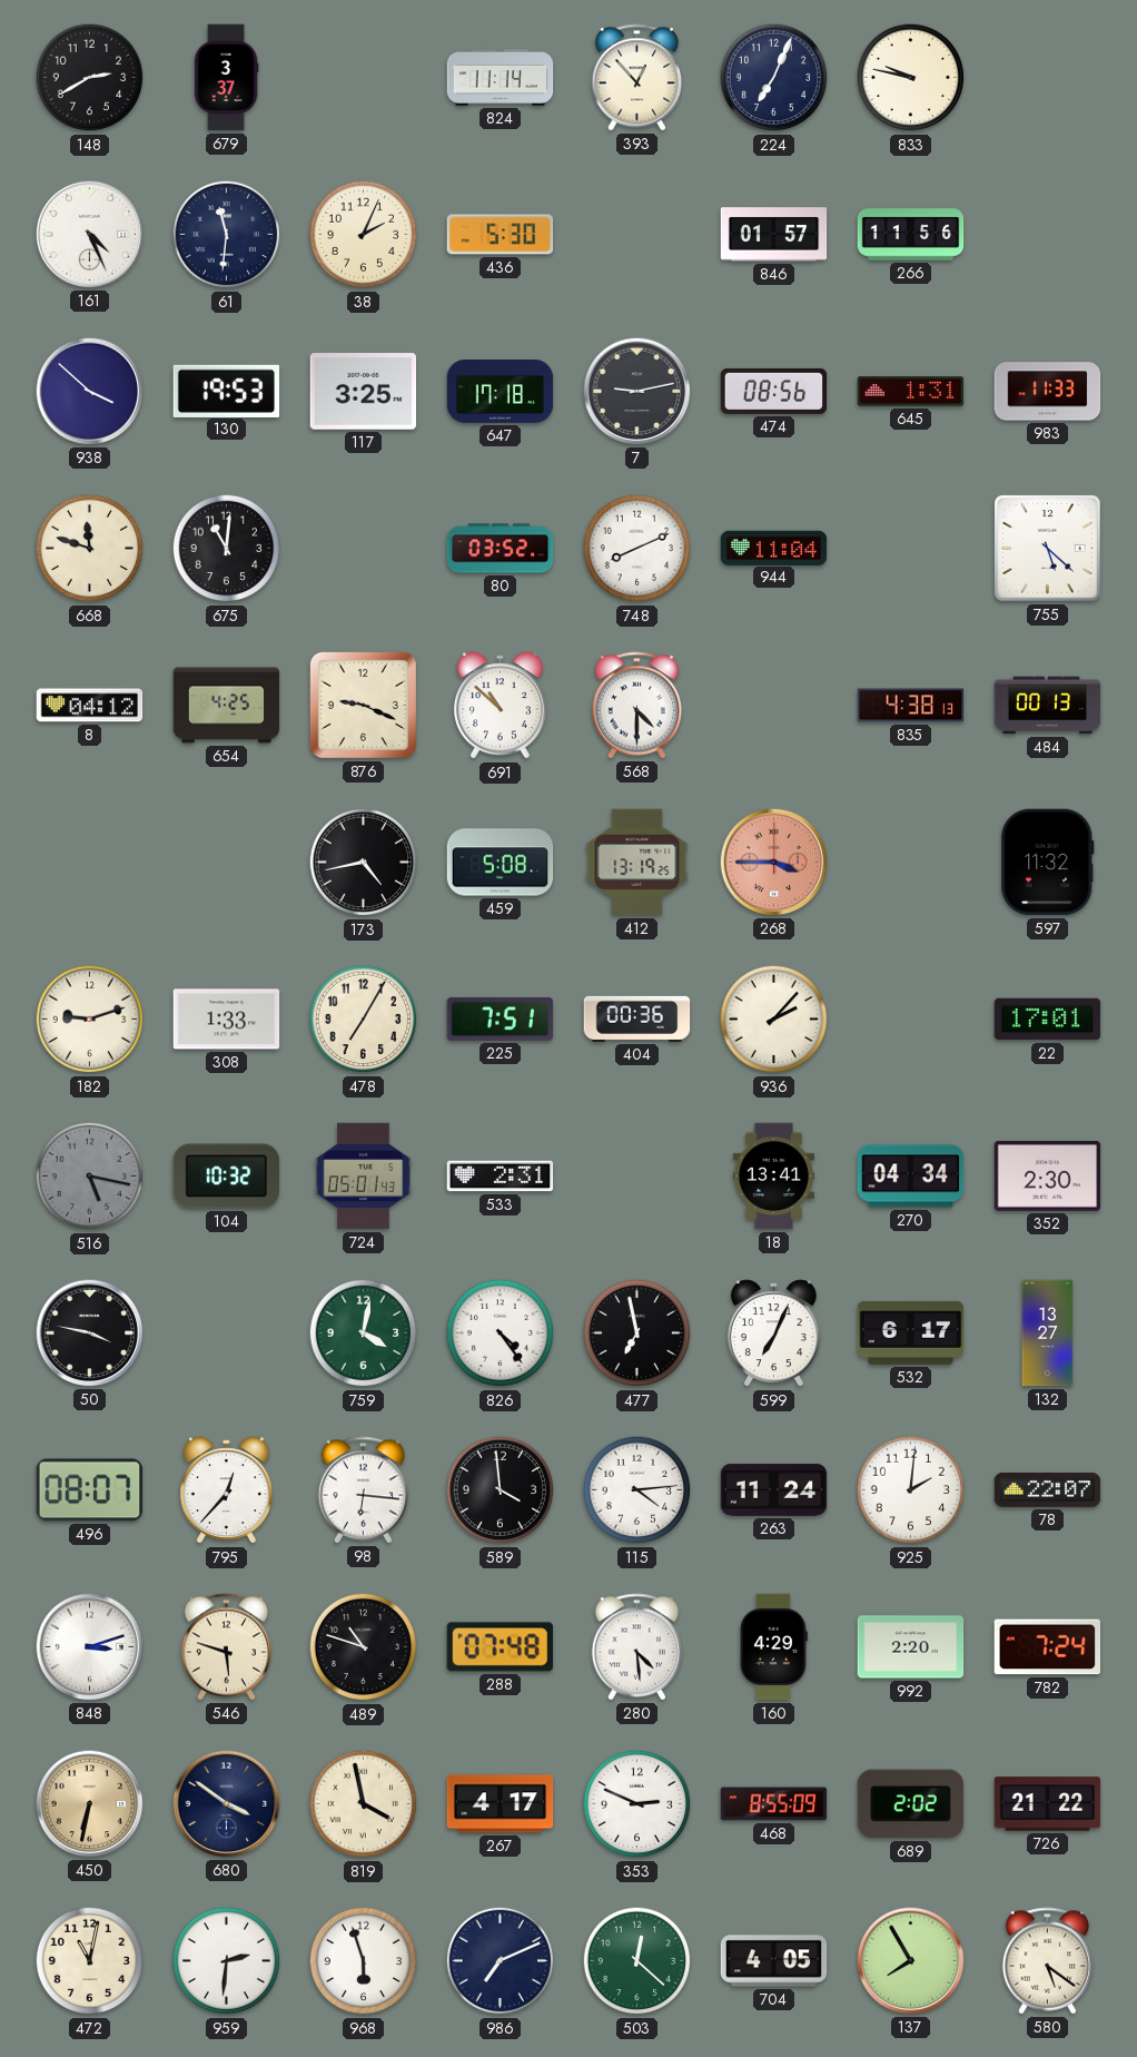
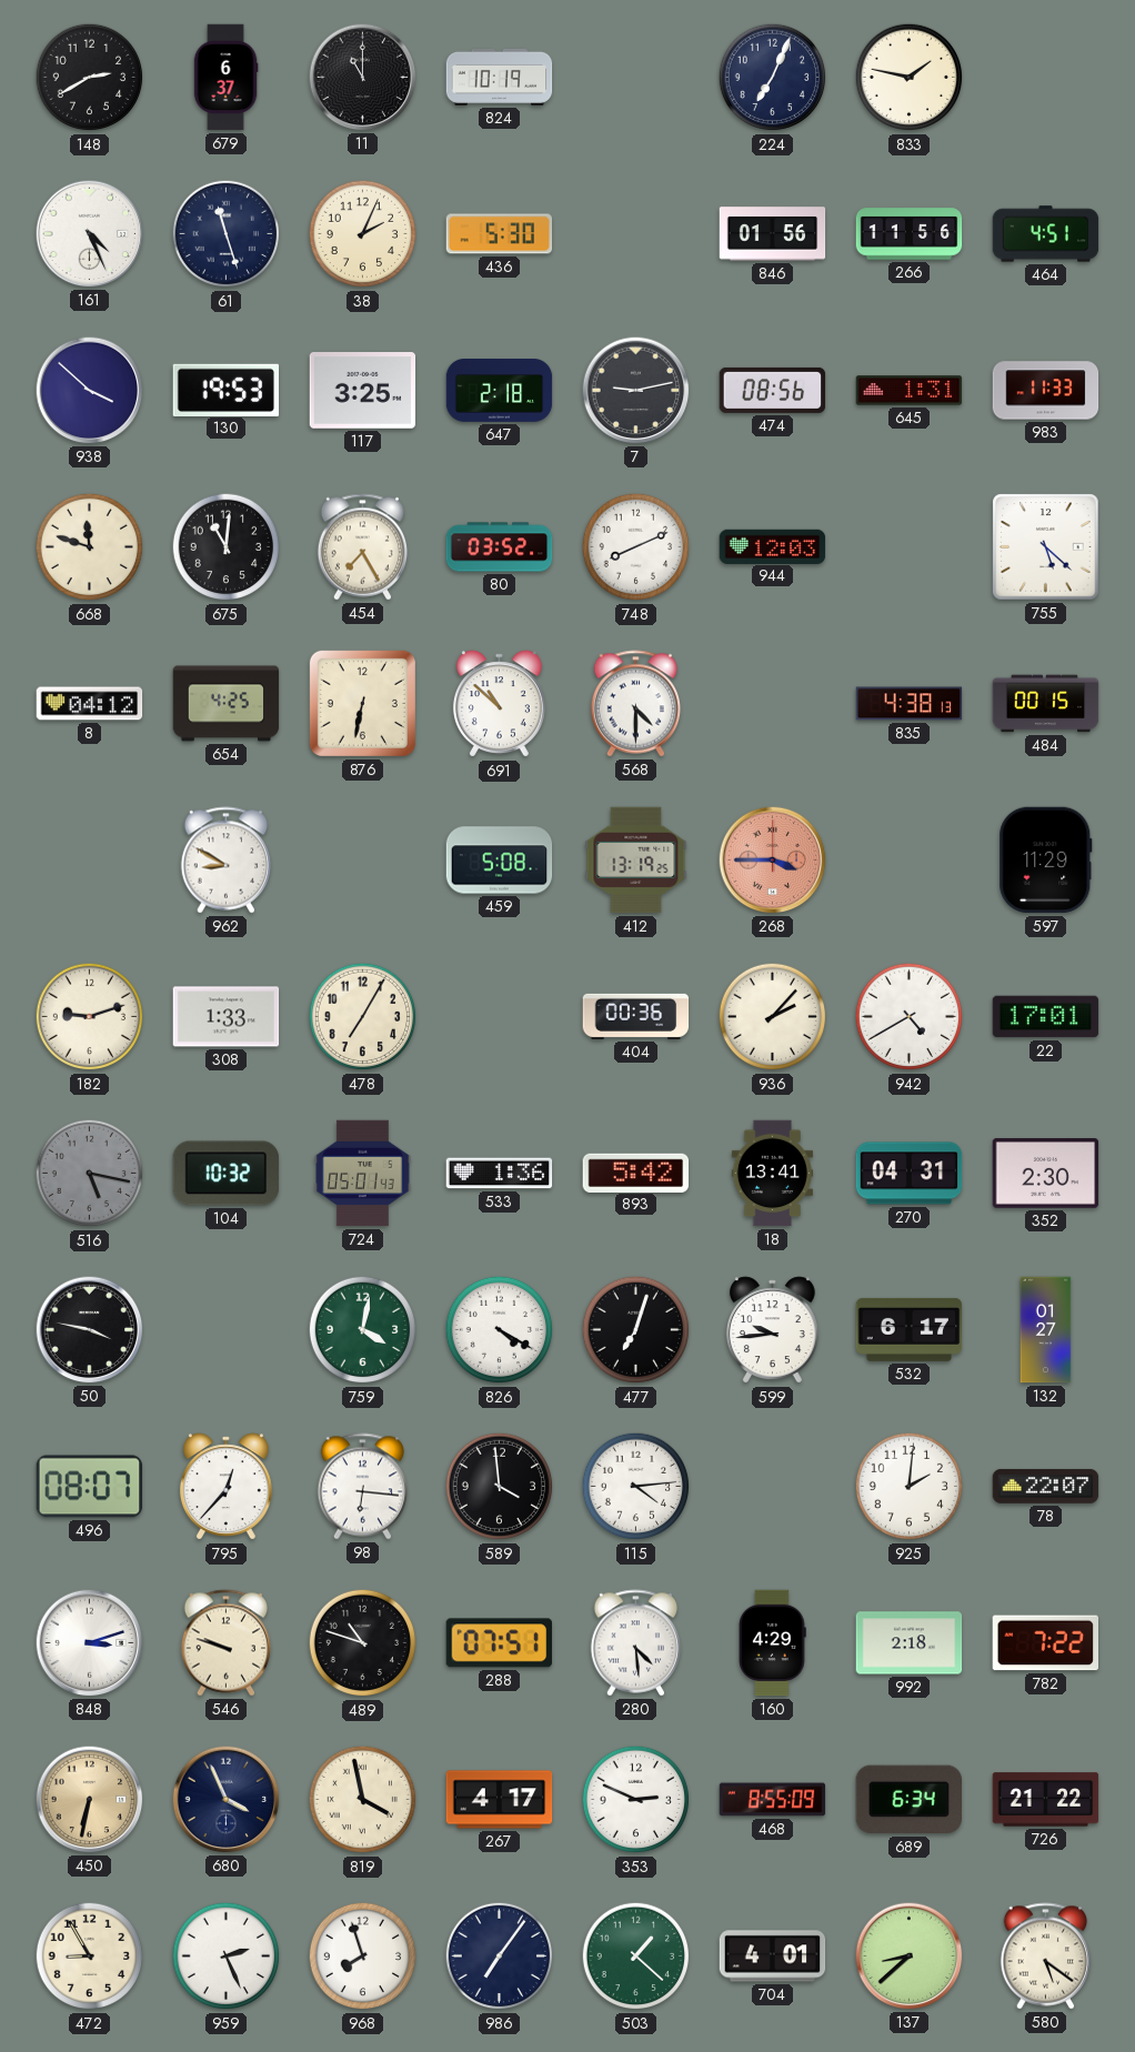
679: 3:37 -> 6:37 (225, 78)
11: none -> 11:00 (363, 78)
824: 11:14 -> 10:19 (500, 77)
393: 12:53 -> none (637, 78)
833: 9:47 -> 1:47 (910, 78)
61: 11:31 -> 11:27 (227, 234)
846: 01:57 -> 01:56 (773, 234)
464: none -> 4:51 (1046, 234)
647: 17:18 -> 2:18 (500, 391)
454: none -> 7:25 (363, 547)
944: 11:04 -> 12:03 (773, 546)
876: 9:19 -> 6:32 (362, 703)
484: 00:13 -> 00:15 (1046, 704)
962: none -> 8:50 (227, 861)
173: 4:43 -> none (364, 863)
597: 11:32 -> 11:29 (1046, 861)
225: 7:51 -> none (501, 1020)
942: none -> 4:40 (910, 1017)
533: 2:31 -> 1:36 (500, 1174)
893: none -> 5:42 (636, 1173)
270: 04:34 -> 04:31 (910, 1174)
826: 4:24 -> 4:20 (500, 1330)
477: 6:58 -> 7:03 (636, 1330)
599: 7:04 -> 9:44 (772, 1330)
132: 13:27 -> 01:27 (1046, 1330)
263: 11:24 -> none (774, 1490)
546: 5:48 -> 9:48 (227, 1643)
288: 07:48 -> 07:51 (499, 1643)
992: 2:20 -> 2:18 (910, 1643)
782: 7:24 -> 7:22 (1045, 1643)
680: 3:51 -> 3:56 (227, 1800)
689: 2:02 -> 6:34 (908, 1800)
472: 11:02 -> 8:55 (90, 1957)
959: 2:31 -> 2:26 (227, 1957)
968: 5:57 -> 7:57 (363, 1957)
986: 7:11 -> 7:06 (500, 1957)
503: 12:22 -> 1:22 (636, 1957)
704: 4:05 -> 4:01 (773, 1957)
137: 7:55 -> 8:38 (910, 1957)
